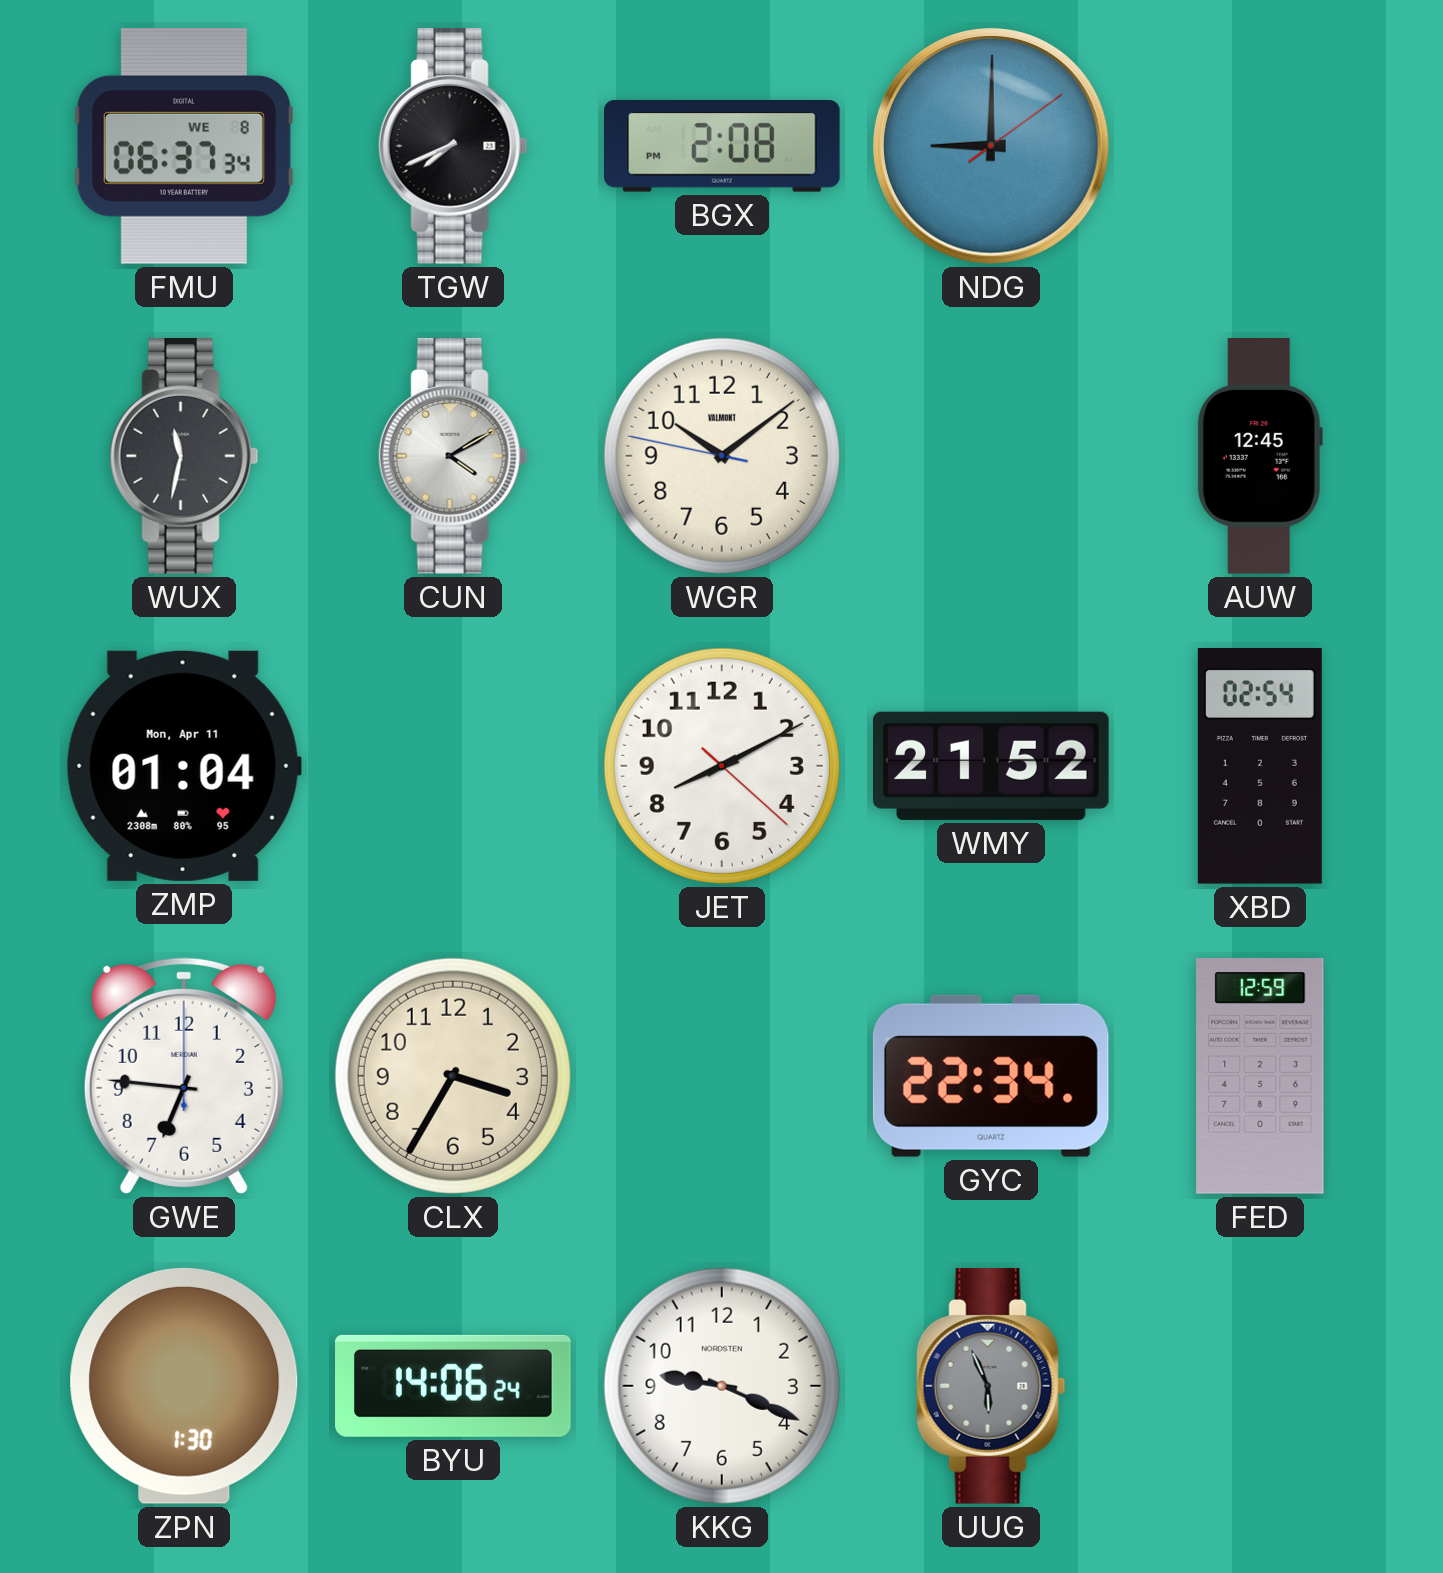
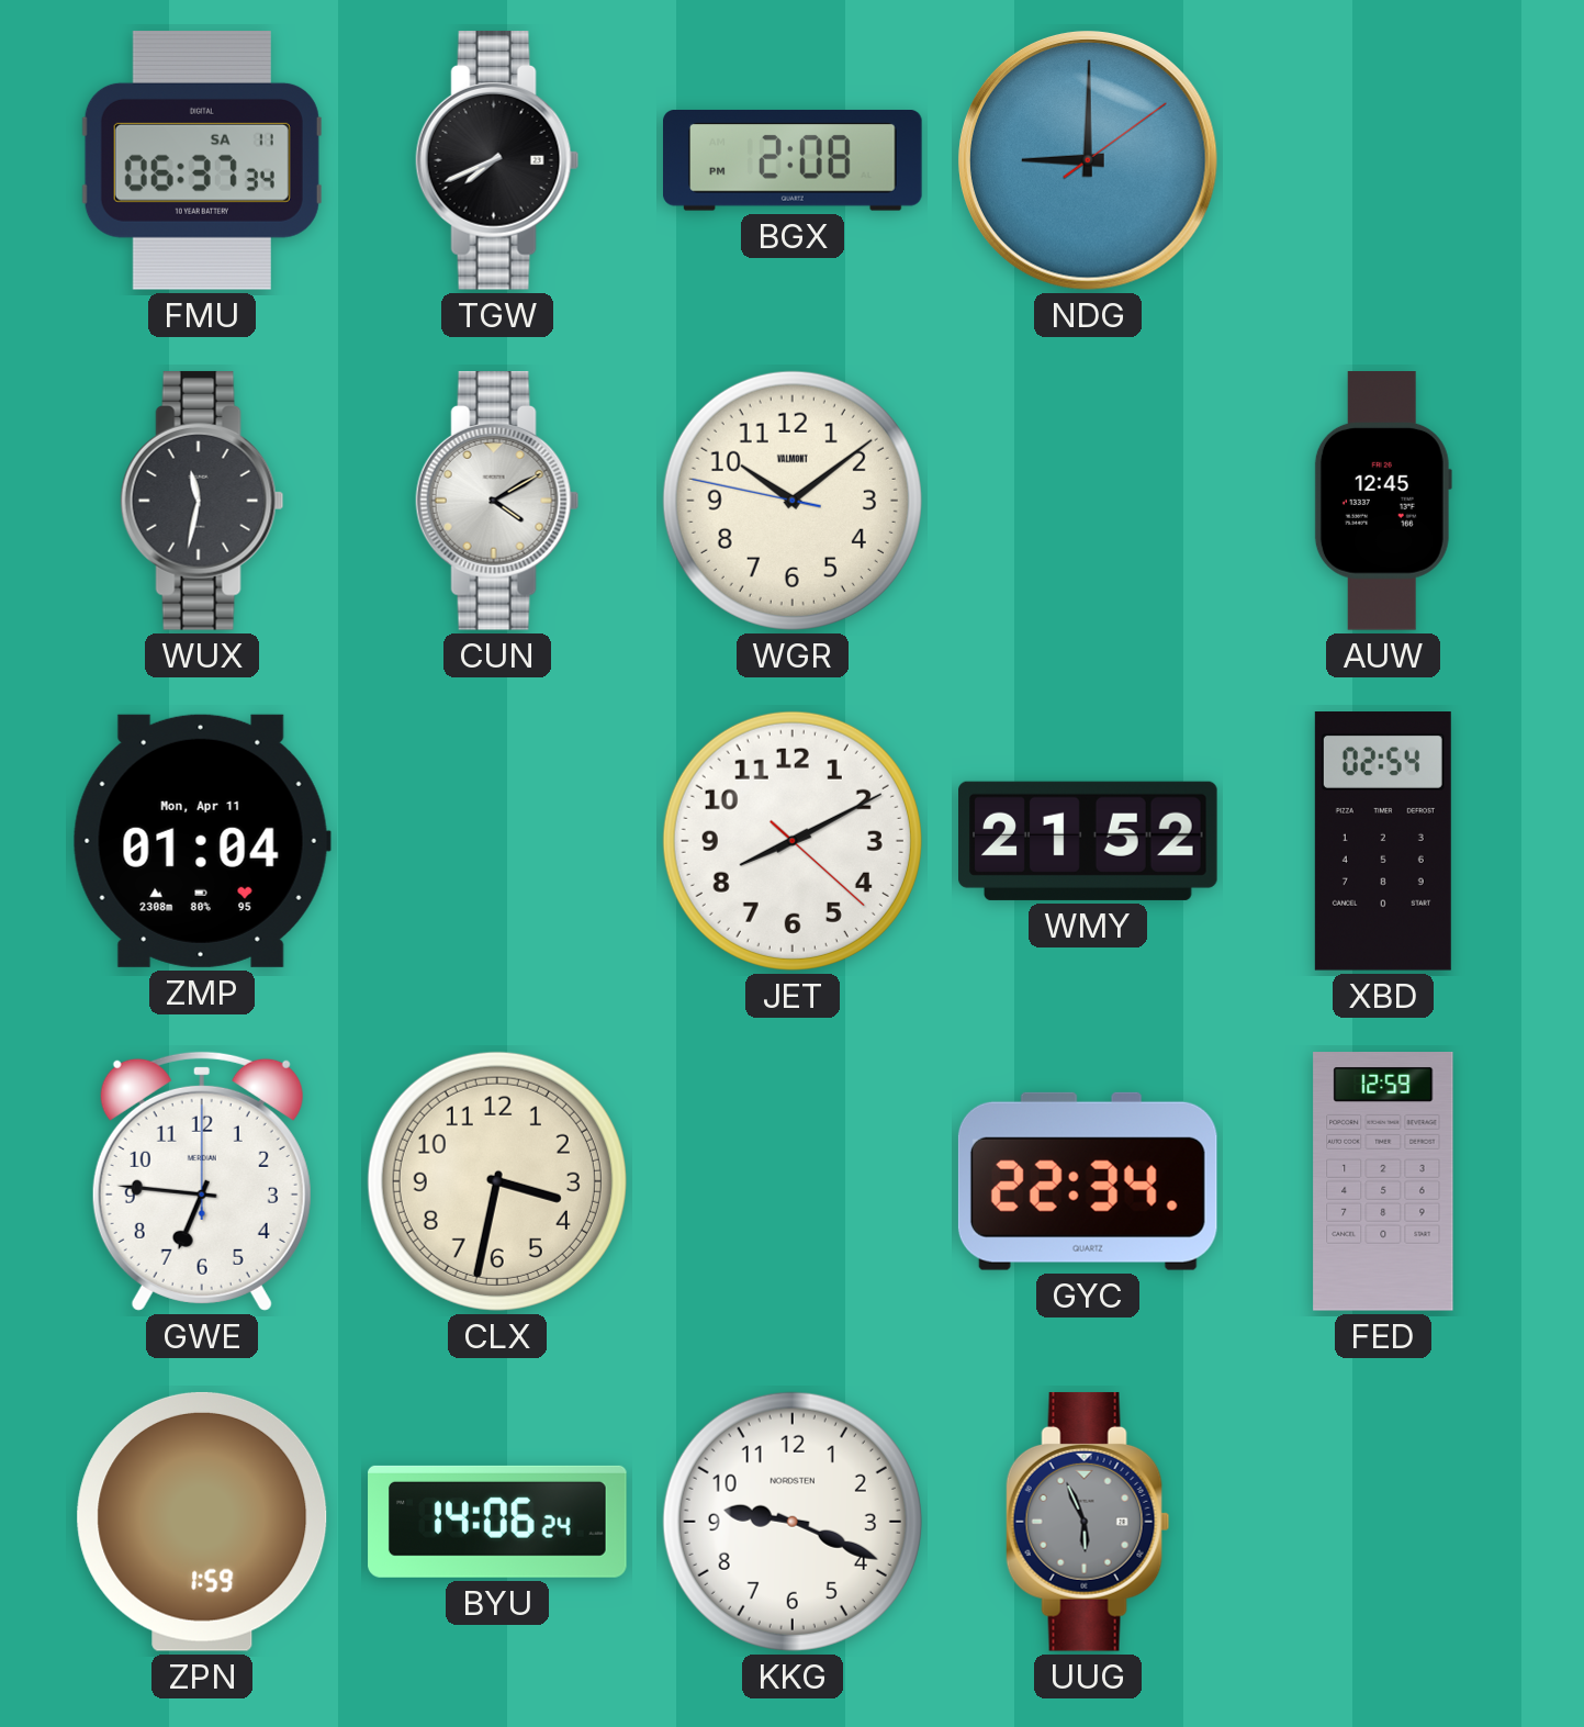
FMU date: WE 8 -> SA 11 (202, 160)
CLX: 3:35 -> 3:32 (497, 1181)
ZPN: 1:30 -> 1:59 (202, 1522)
